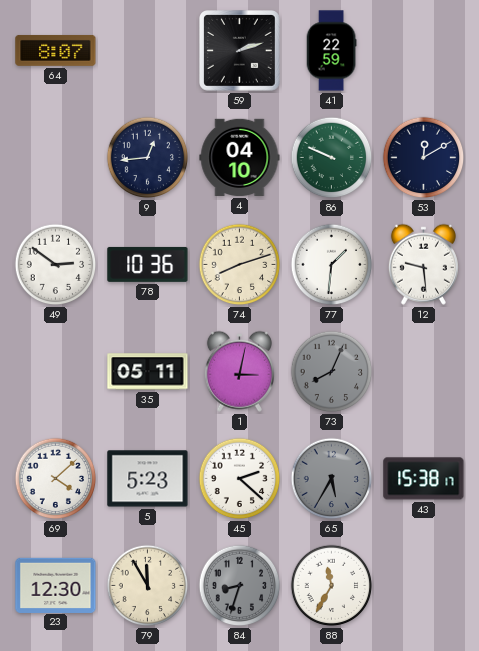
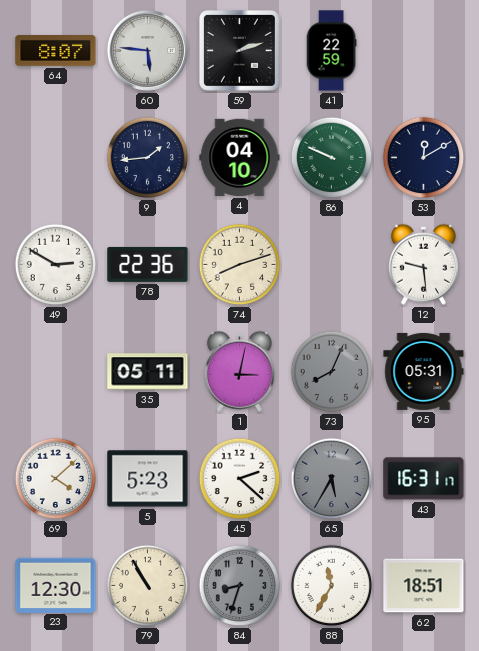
60: none -> 5:46 (147, 50)
9: 12:44 -> 1:44 (148, 158)
49: 2:51 -> 2:50 (56, 265)
78: 10:36 -> 22:36 (148, 264)
77: 1:31 -> none (332, 265)
95: none -> 05:31 (424, 371)
43: 15:38 -> 16:31 (424, 479)
79: 11:55 -> 10:55 (148, 586)
62: none -> 18:51 (424, 586)
